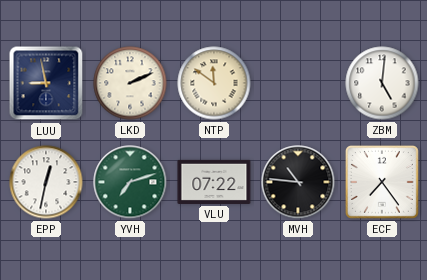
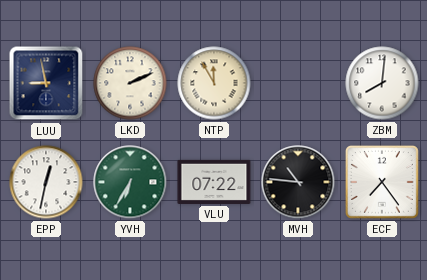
NTP: 11:51 -> 11:55 (214, 83)
ZBM: 5:01 -> 8:01 (382, 83)
YVH: 7:12 -> 6:35 (130, 182)
